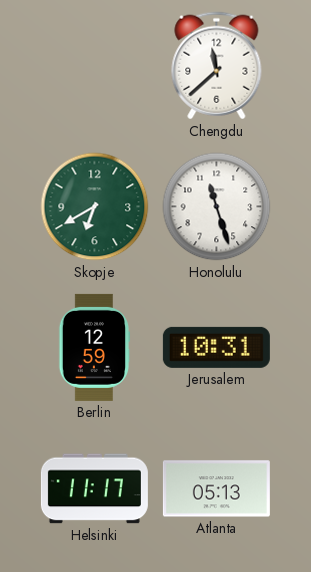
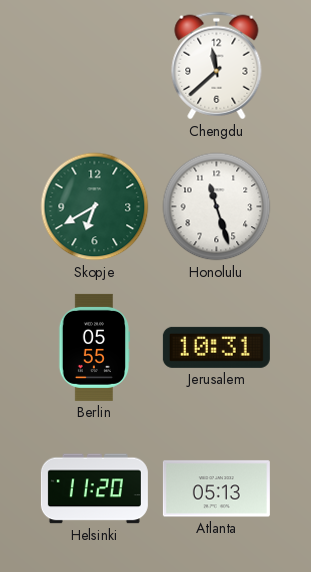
Berlin: 12:59 -> 05:55 (94, 347)
Helsinki: 11:17 -> 11:20 (94, 489)
